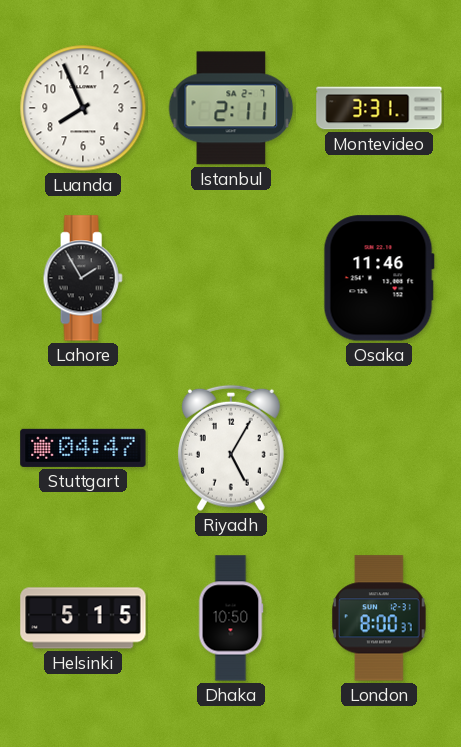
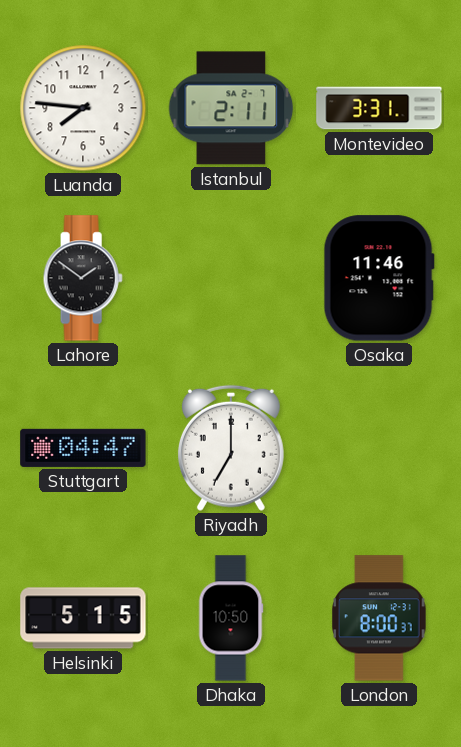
Luanda: 7:56 -> 7:46 (83, 108)
Lahore: 1:55 -> 1:51 (83, 278)
Riyadh: 5:05 -> 7:00 (231, 448)
